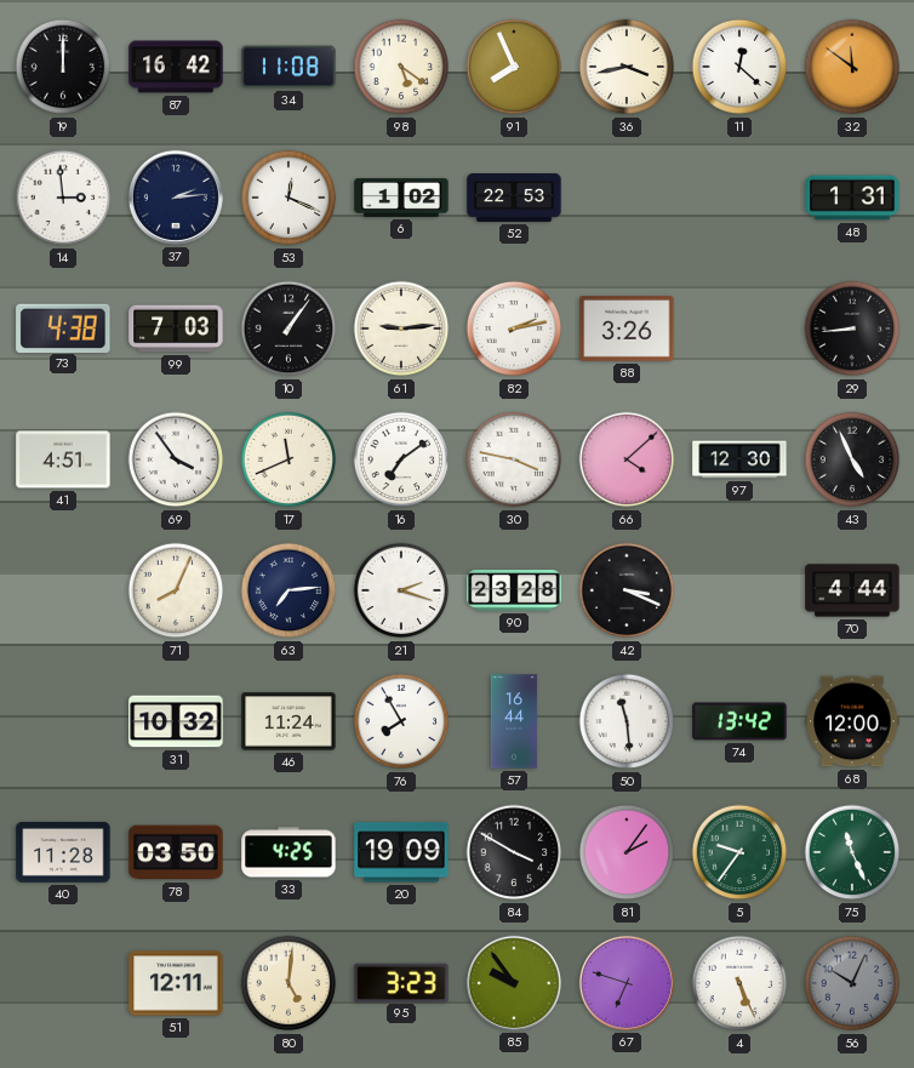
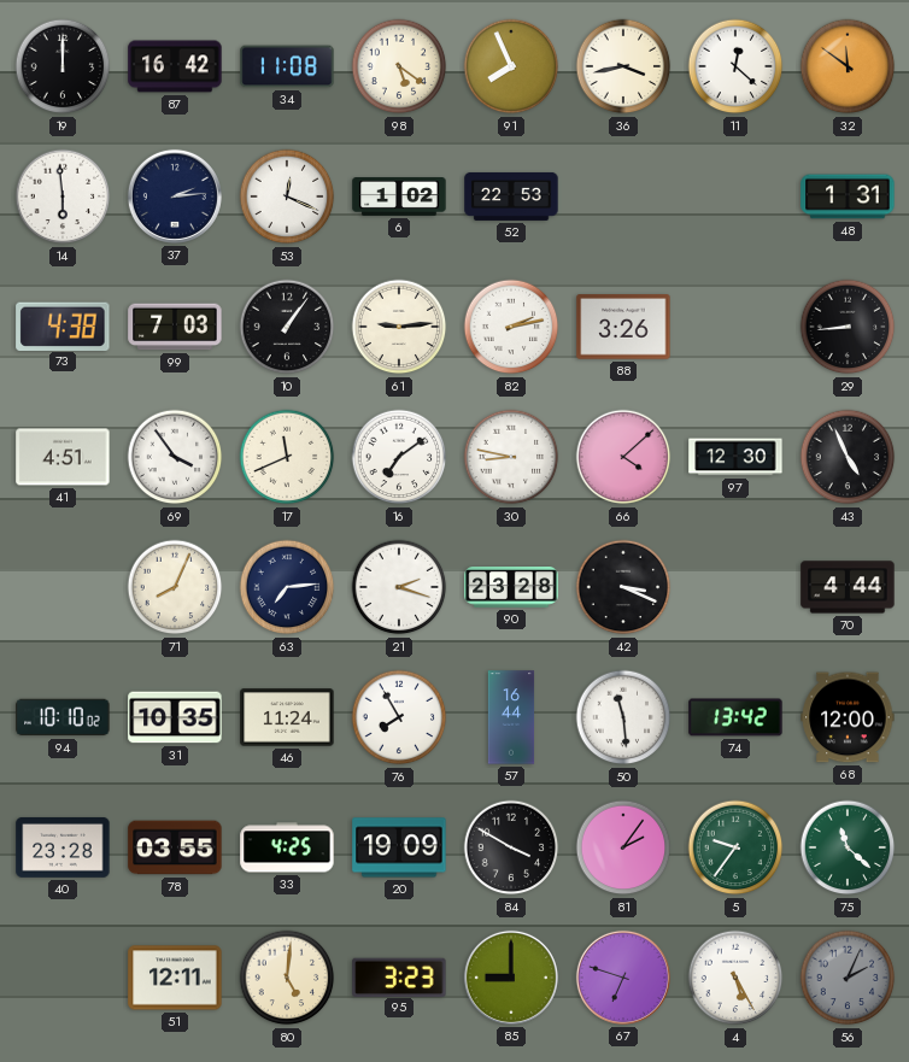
14: 2:59 -> 5:59 (63, 196)
30: 3:47 -> 8:47 (511, 457)
94: none -> 10:10 (63, 717)
31: 10:32 -> 10:35 (175, 717)
40: 11:28 -> 23:28 (63, 847)
78: 03:50 -> 03:55 (175, 847)
75: 11:26 -> 11:22 (848, 847)
85: 9:54 -> 9:00 (511, 978)
4: 5:26 -> 5:25 (735, 978)
56: 10:04 -> 2:04 (848, 978)
